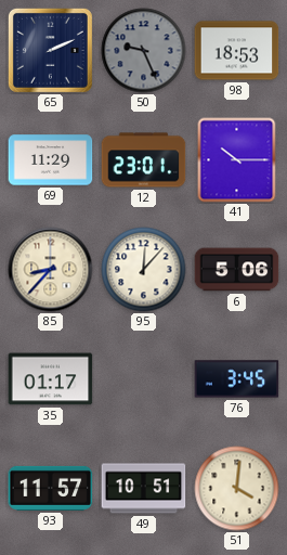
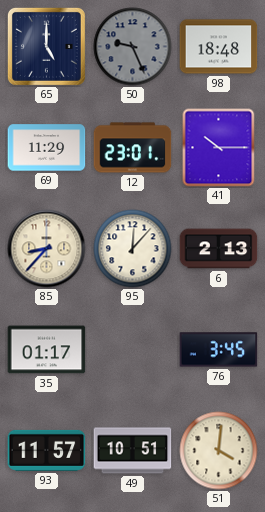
65: 2:11 -> 5:00 (46, 46)
98: 18:53 -> 18:48 (219, 47)
6: 5:06 -> 2:13 (219, 249)
